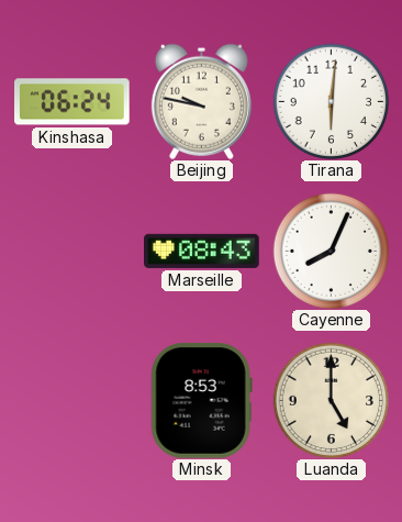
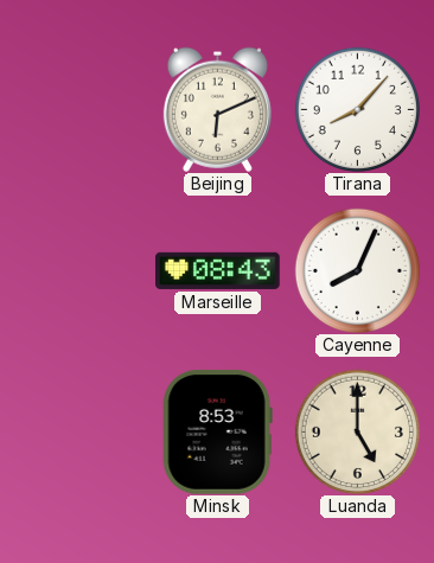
Kinshasa: 06:24 -> none (72, 102)
Beijing: 9:47 -> 6:11 (217, 109)
Tirana: 6:01 -> 8:07 (357, 109)
